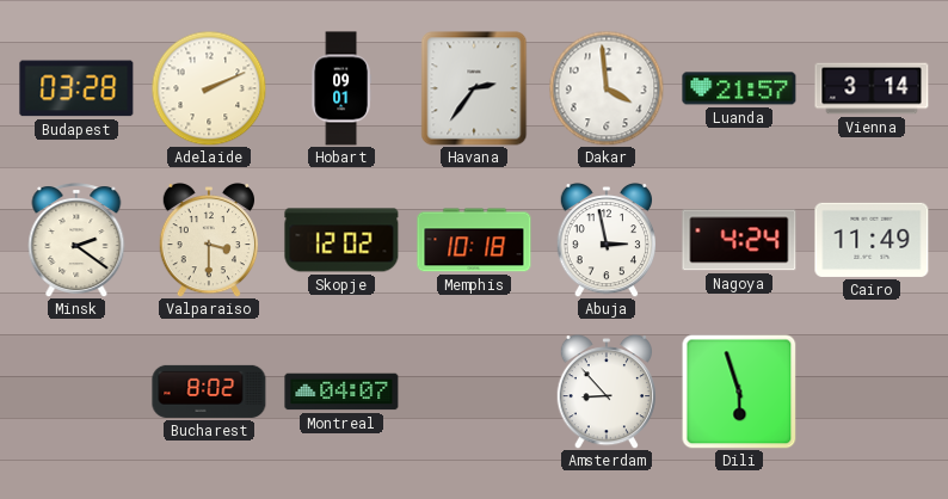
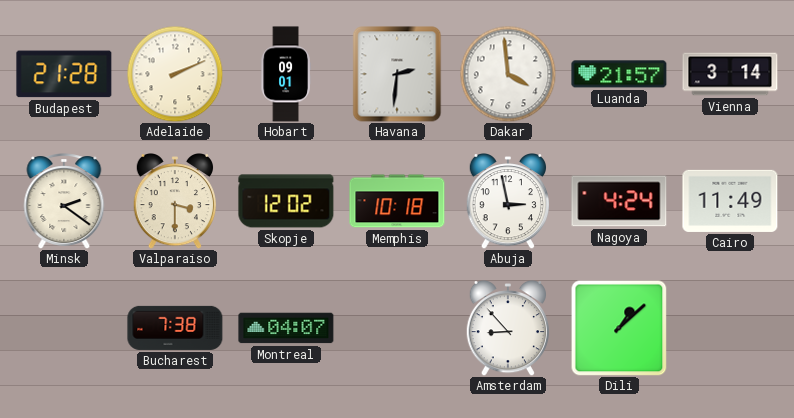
Budapest: 03:28 -> 21:28 (64, 74)
Havana: 2:36 -> 2:31 (397, 74)
Bucharest: 8:02 -> 7:38 (175, 328)
Dili: 5:57 -> 1:08 (619, 328)
